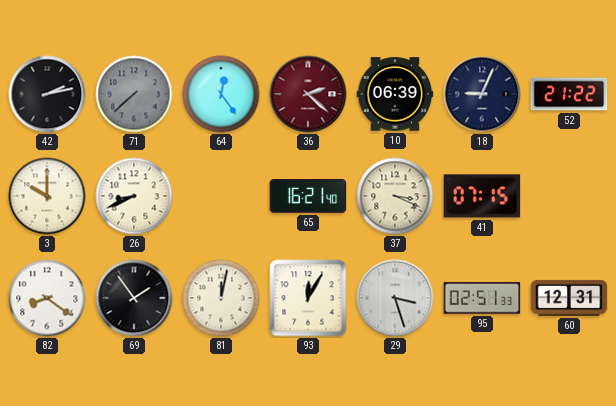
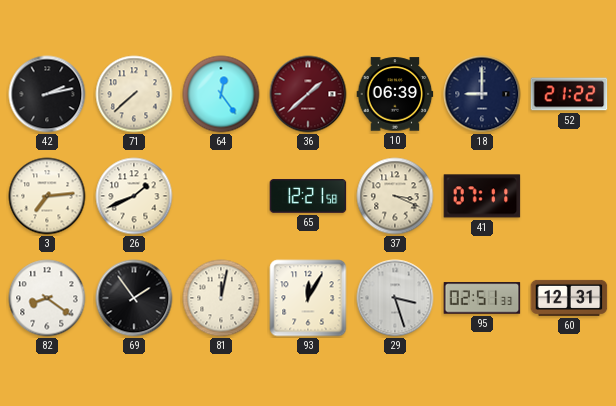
71 dial: grey -> cream (134, 94)
36: 2:22 -> 1:38 (308, 94)
18: 9:04 -> 9:00 (482, 94)
3: 10:00 -> 7:14 (47, 196)
26: 8:41 -> 1:41 (134, 196)
65: 16:21 -> 12:21 (308, 196)
41: 07:15 -> 07:11 (482, 196)
